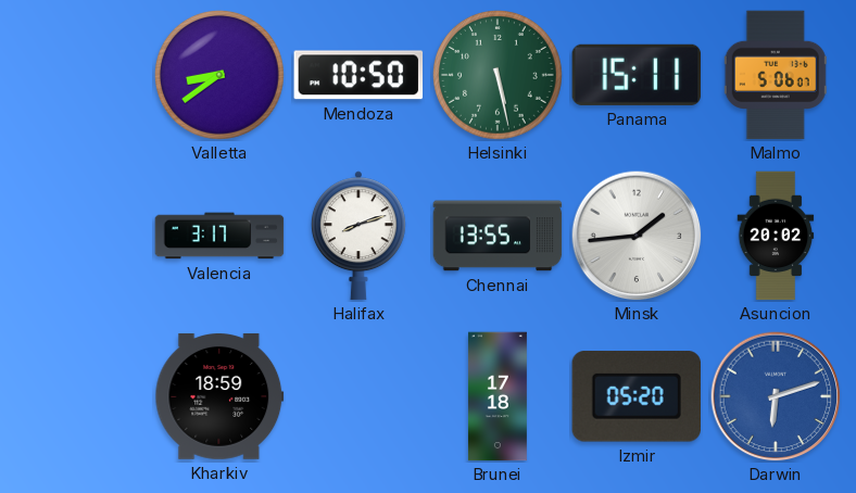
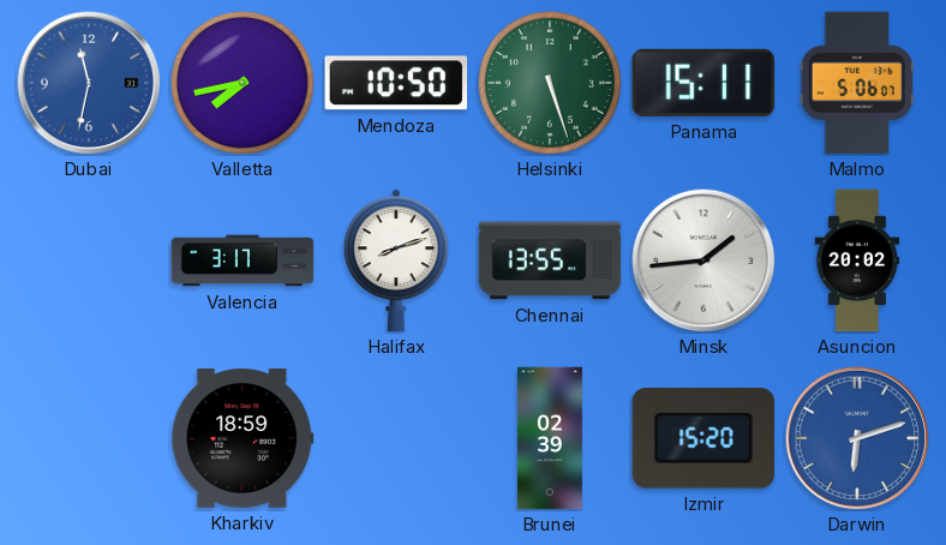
Dubai: none -> 11:32 (89, 83)
Valletta: 8:39 -> 7:43 (243, 83)
Helsinki: 5:28 -> 5:27 (550, 83)
Brunei: 17:18 -> 02:39 (550, 438)
Izmir: 05:20 -> 15:20 (702, 438)
